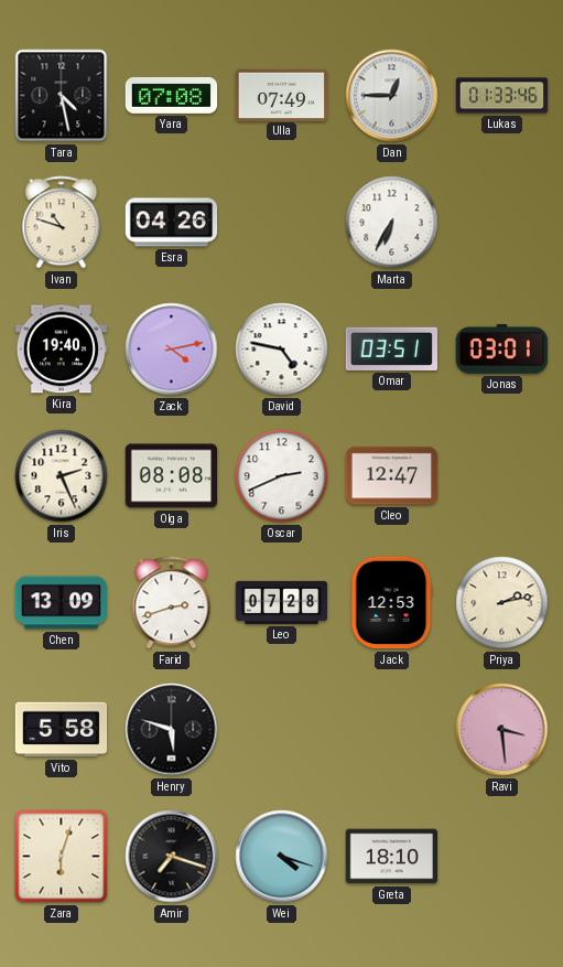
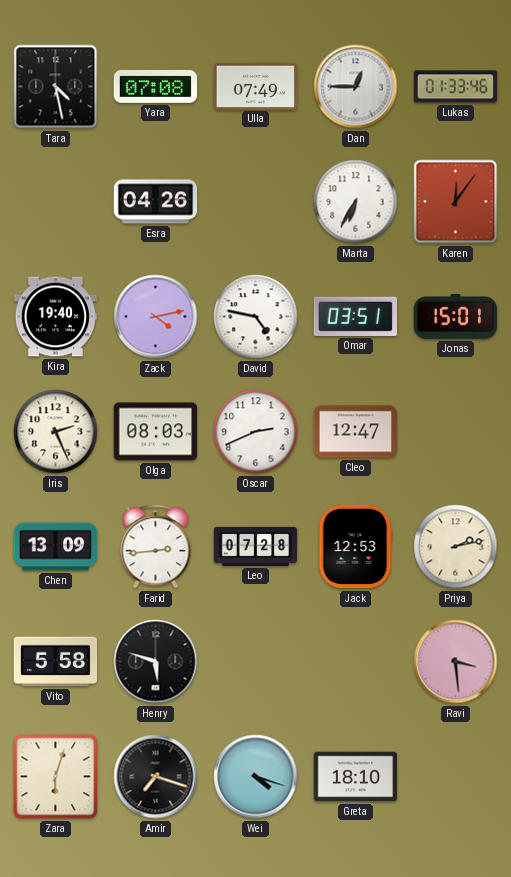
Ivan: 10:48 -> none (62, 223)
Karen: none -> 12:06 (456, 202)
Jonas: 03:01 -> 15:01 (455, 316)
Olga: 08:08 -> 08:03 (156, 432)
Farid: 2:42 -> 2:44 (156, 547)
